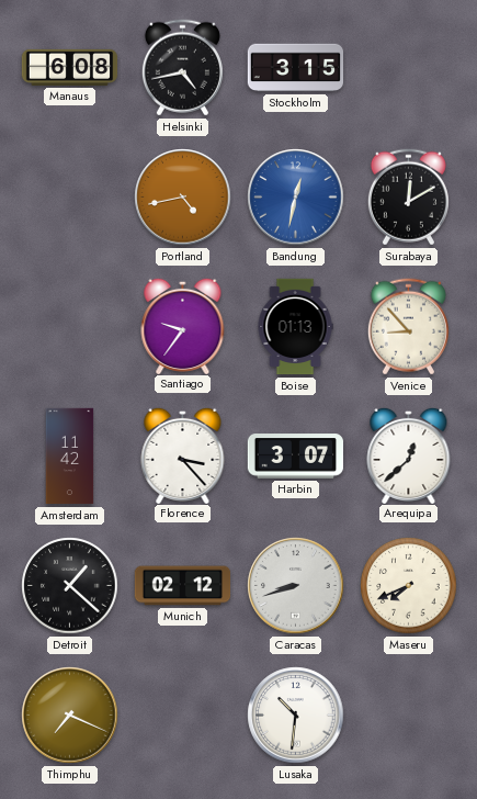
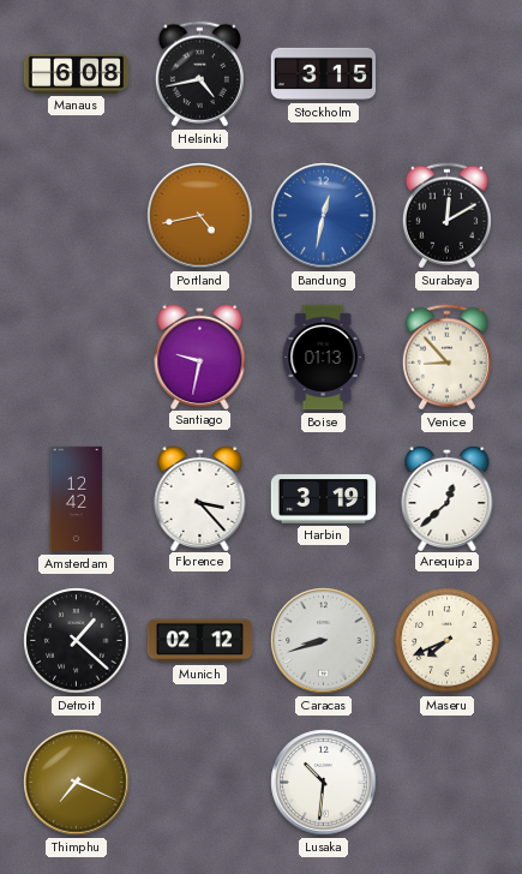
Santiago: 9:36 -> 9:32 (200, 355)
Amsterdam: 11:42 -> 12:42 (77, 499)
Harbin: 3:07 -> 3:19 (324, 499)
